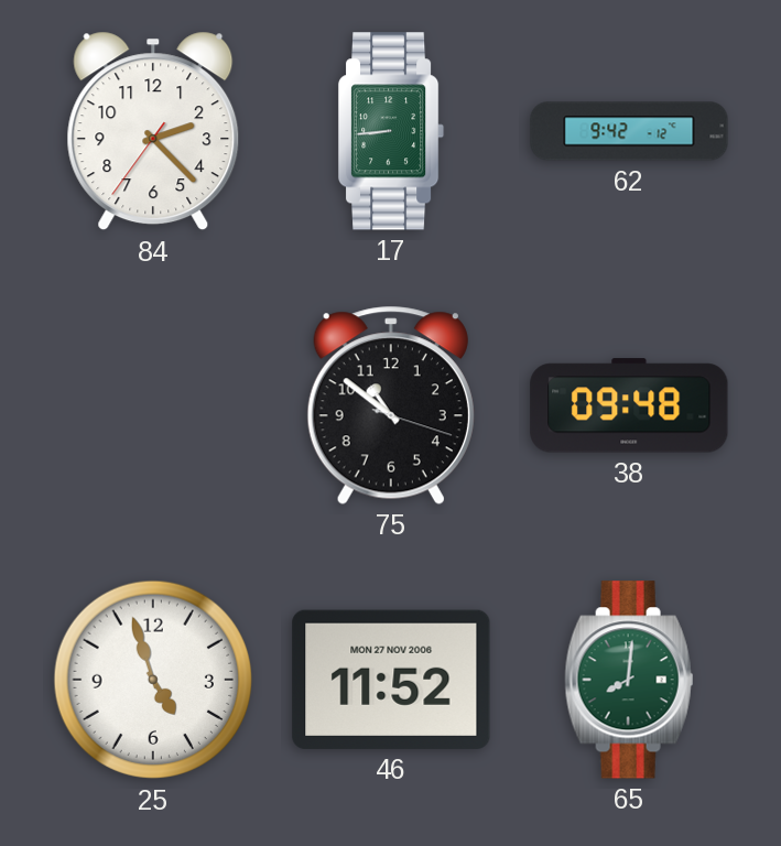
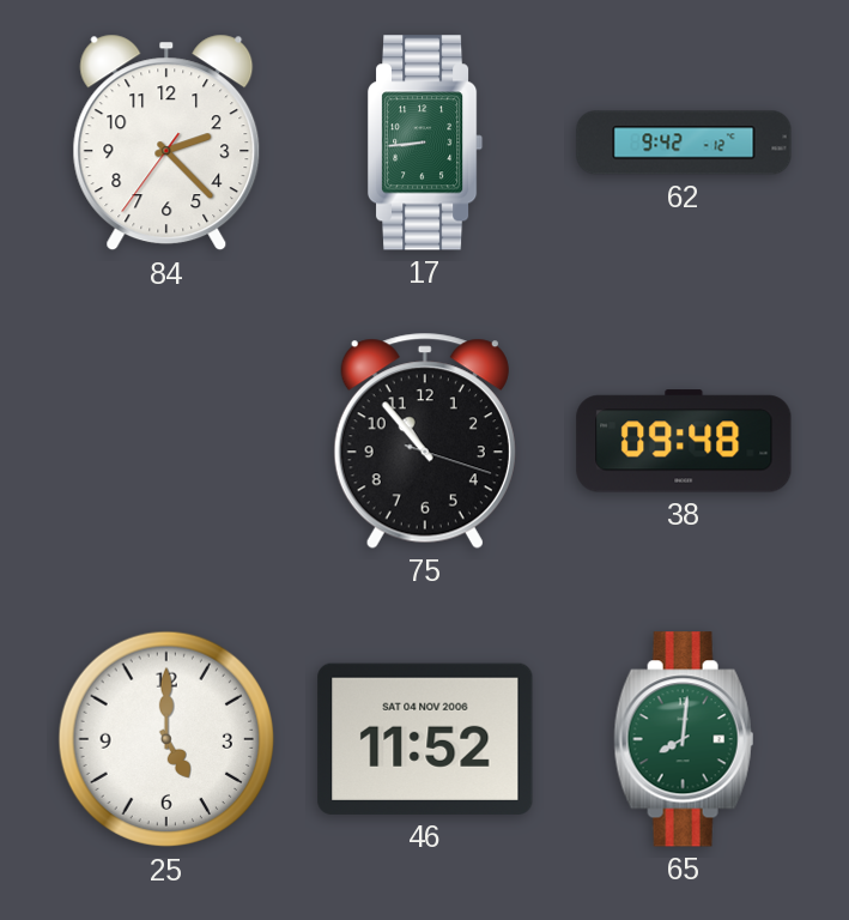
75: 10:51 -> 10:53 (425, 441)
25: 4:57 -> 5:00 (166, 739)
46 date: MON 27 NOV 2006 -> SAT 04 NOV 2006 (425, 739)
